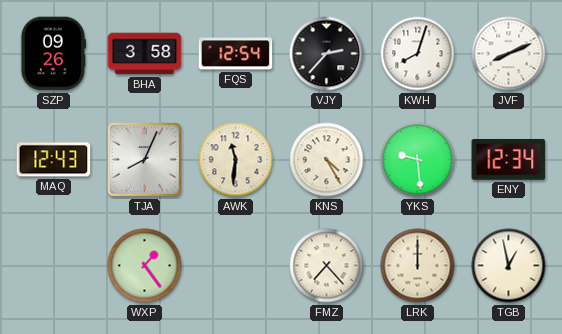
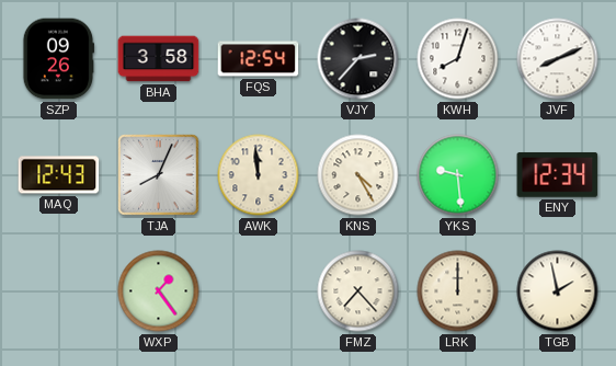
AWK: 11:31 -> 11:59 (259, 175)
TGB: 12:58 -> 1:58 (558, 291)
